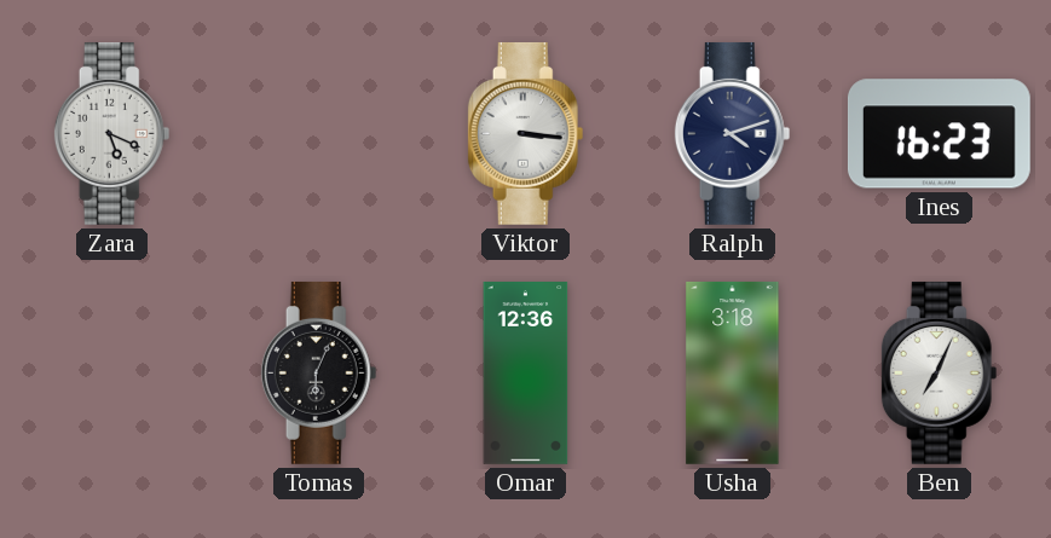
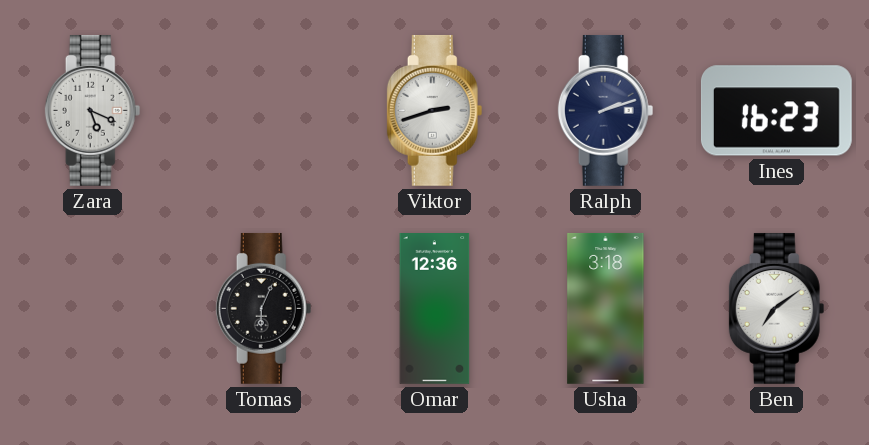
Viktor: 3:16 -> 2:42 (435, 110)
Ralph: 4:12 -> 2:12 (606, 110)
Ben: 7:04 -> 7:09 (777, 308)
